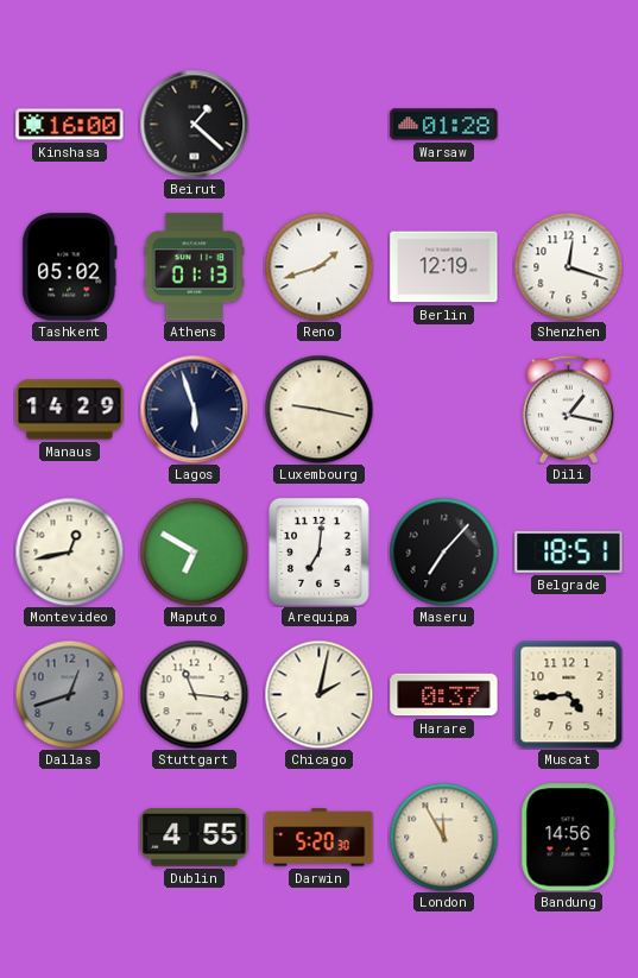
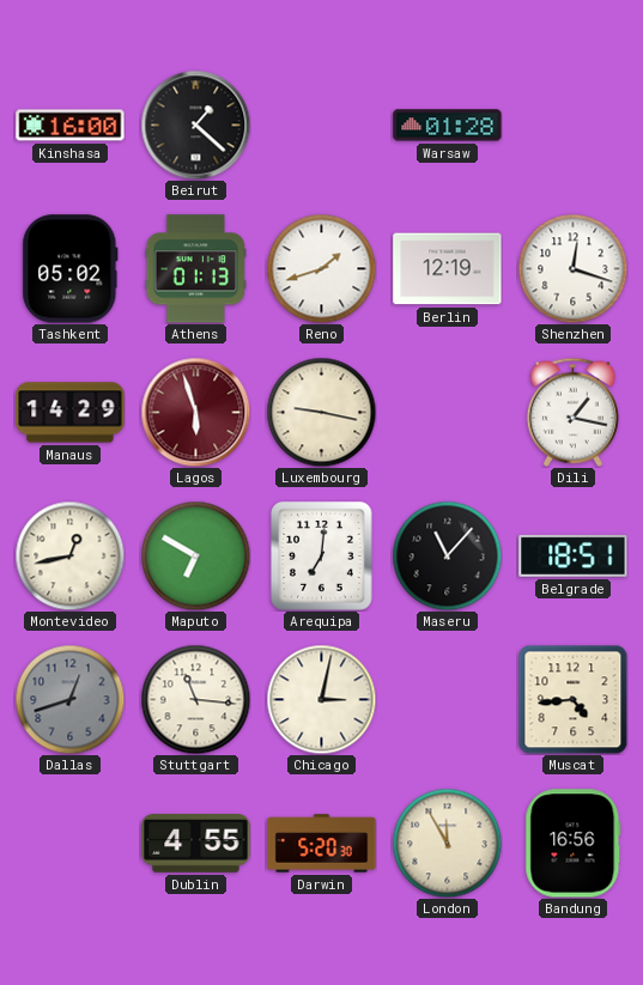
Lagos dial: navy -> burgundy (195, 412)
Maseru: 7:07 -> 11:07 (447, 555)
Chicago: 2:02 -> 3:02 (321, 699)
Harare: 0:37 -> none (444, 695)
Bandung: 14:56 -> 16:56 (574, 844)
